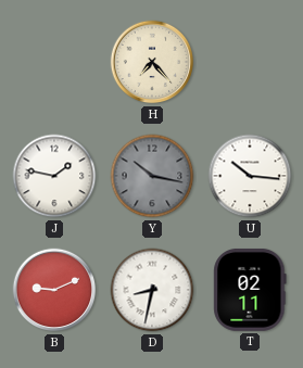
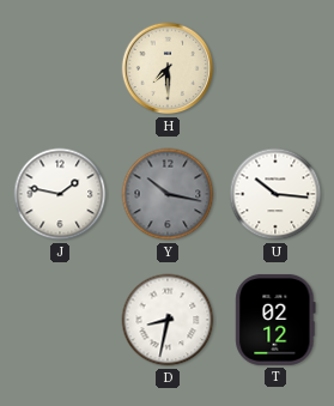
H: 7:23 -> 7:30 (168, 68)
B: 9:11 -> none (54, 290)
T: 02:11 -> 02:12 (275, 320)
